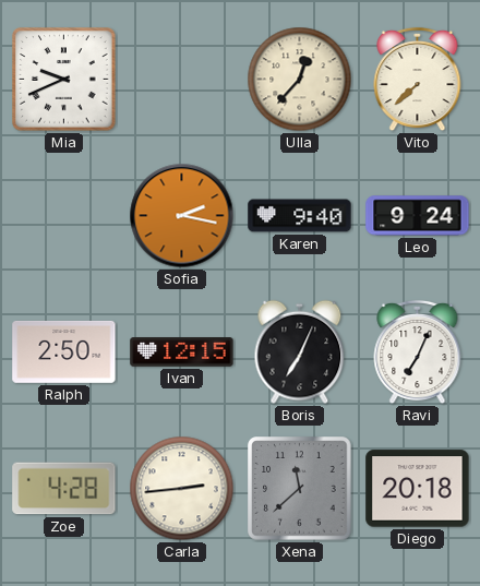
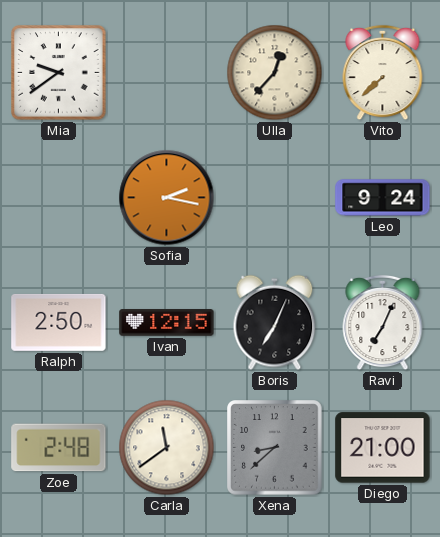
Mia: 9:41 -> 9:39 (59, 73)
Karen: 9:40 -> none (300, 216)
Zoe: 4:28 -> 2:48 (59, 448)
Carla: 2:44 -> 11:39 (167, 448)
Xena: 11:38 -> 8:38 (275, 448)
Diego: 20:18 -> 21:00 (383, 448)
